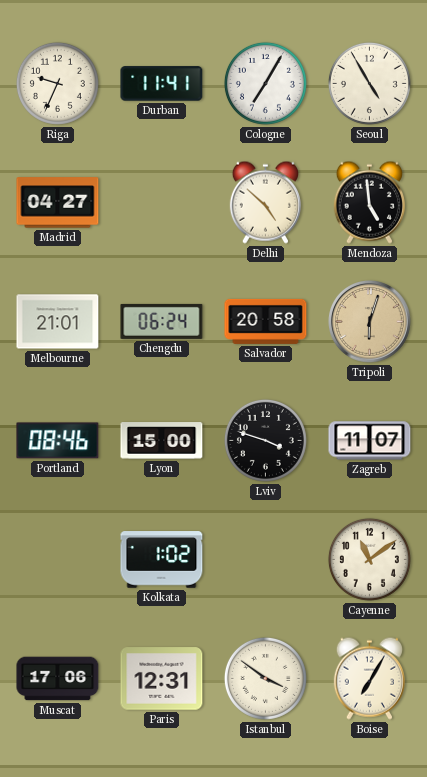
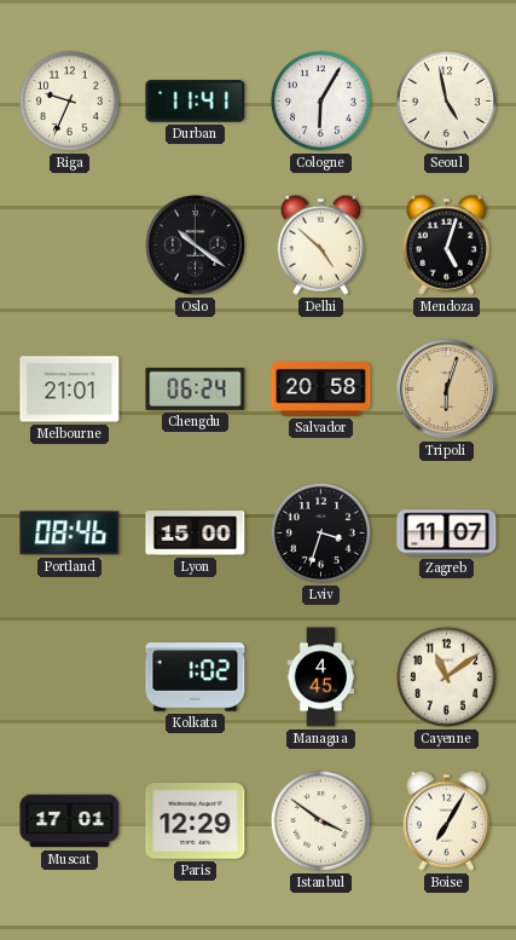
Cologne: 7:05 -> 6:05 (320, 100)
Seoul: 4:55 -> 4:58 (446, 100)
Madrid: 04:27 -> none (58, 203)
Oslo: none -> 10:21 (196, 246)
Mendoza: 4:59 -> 5:03 (446, 244)
Lviv: 3:48 -> 3:33 (320, 532)
Managua: none -> 4:45 (321, 677)
Muscat: 17:06 -> 17:01 (70, 821)
Paris: 12:31 -> 12:29 (196, 821)
